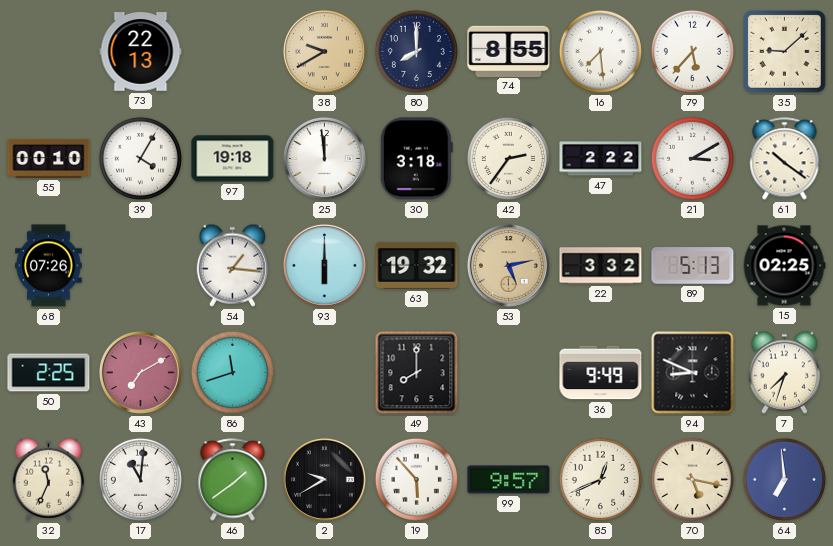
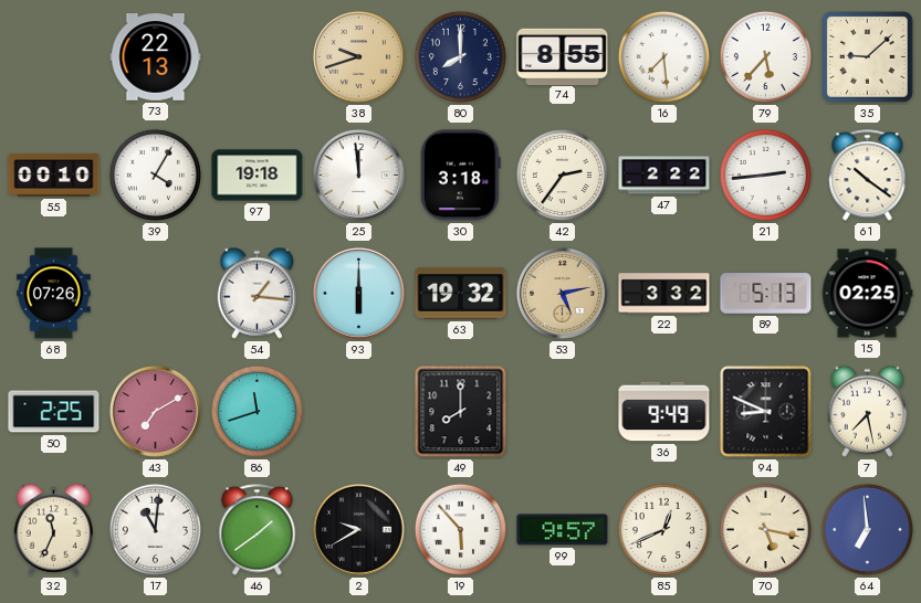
38: 9:40 -> 9:42 (358, 56)
21: 3:10 -> 2:44 (765, 174)
7: 7:33 -> 7:28 (868, 411)
